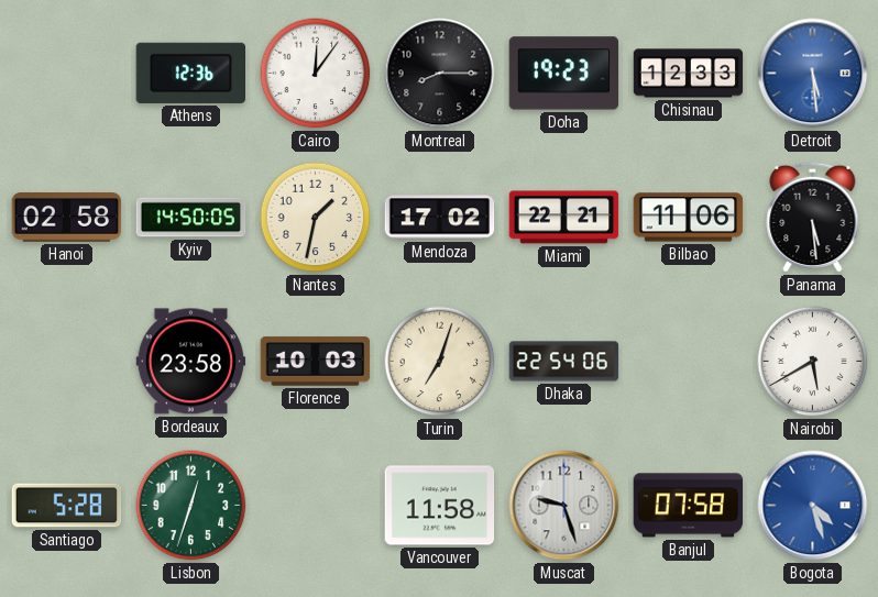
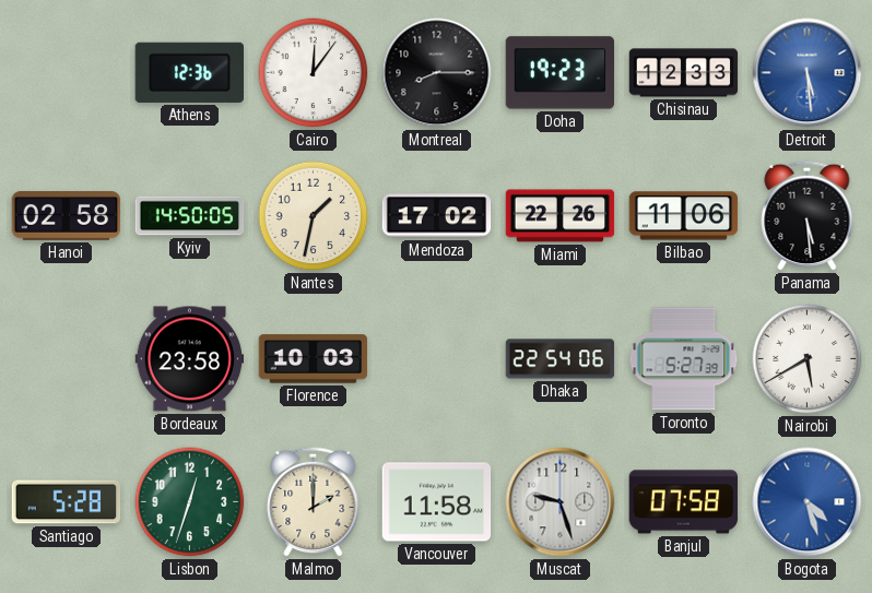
Miami: 22:21 -> 22:26 (561, 216)
Turin: 7:03 -> none (440, 362)
Toronto: none -> 5:27 (684, 359)
Malmo: none -> 2:00 (314, 501)
